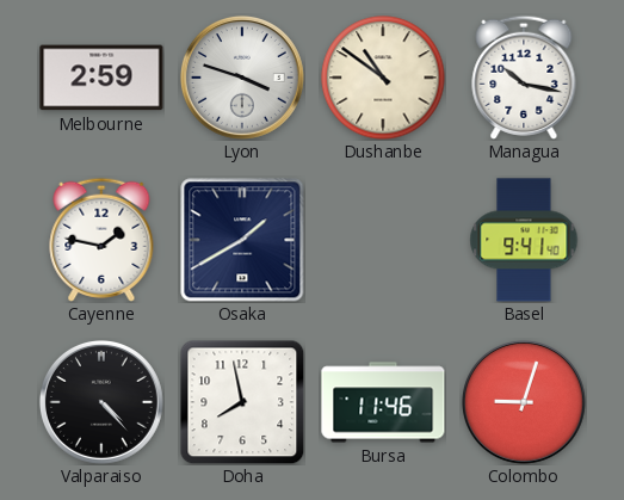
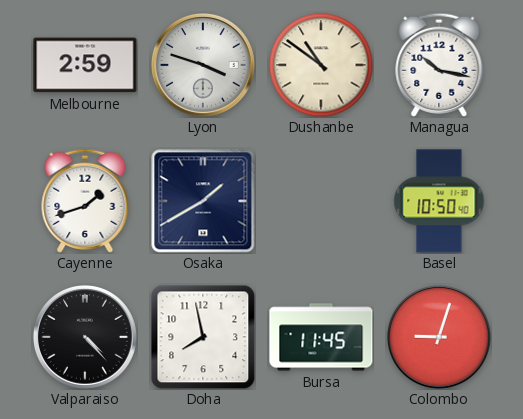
Cayenne: 1:47 -> 1:42 (85, 201)
Basel: 9:41 -> 10:50 (439, 201)
Bursa: 11:46 -> 11:45 (321, 337)
